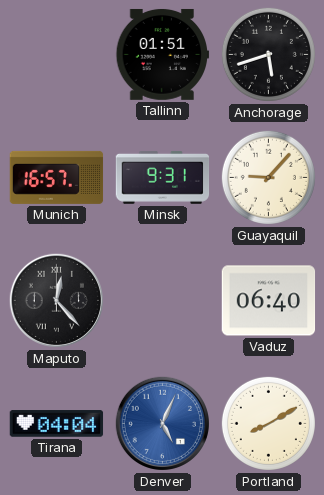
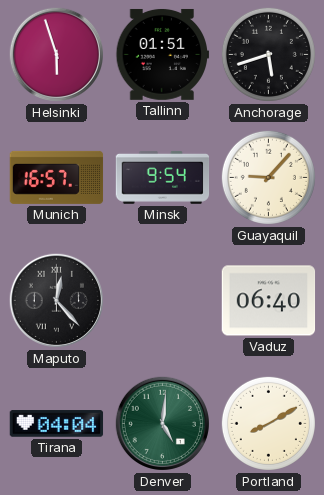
Helsinki: none -> 5:57 (56, 54)
Minsk: 9:31 -> 9:54 (163, 177)
Denver: 5:04 -> 5:01 (162, 423)
Denver dial: blue -> green (162, 423)
